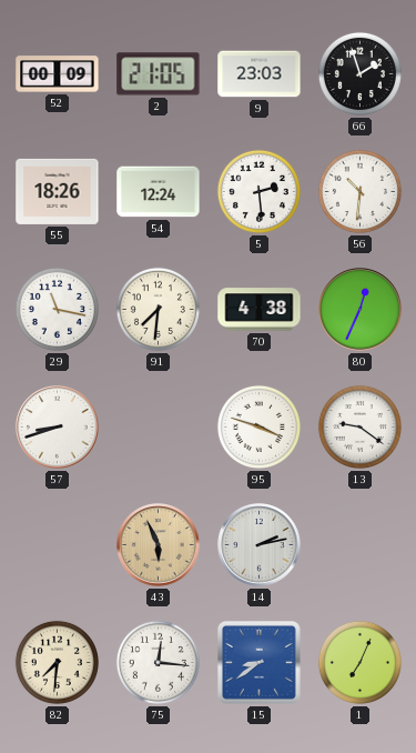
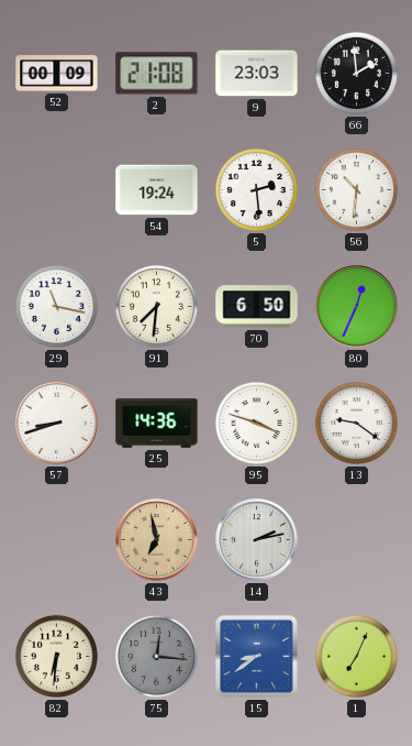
2: 21:05 -> 21:08 (157, 74)
66: 1:57 -> 1:59 (356, 73)
55: 18:26 -> none (58, 191)
54: 12:24 -> 19:24 (157, 190)
70: 4:38 -> 6:50 (257, 307)
25: none -> 14:36 (157, 424)
43: 5:56 -> 6:58 (157, 540)
82: 7:31 -> 6:31 (56, 656)
75 dial: white -> grey (156, 656)
